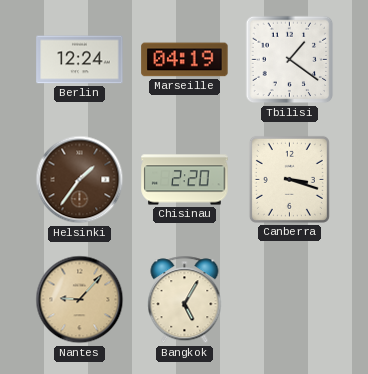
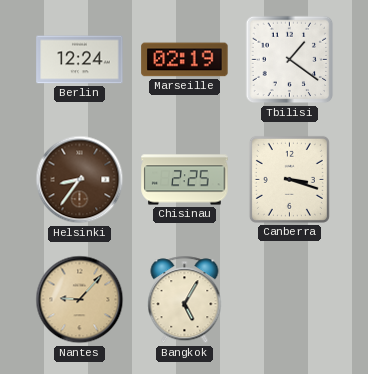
Marseille: 04:19 -> 02:19 (185, 60)
Helsinki: 1:36 -> 8:36 (80, 180)
Chisinau: 2:20 -> 2:25 (185, 180)
